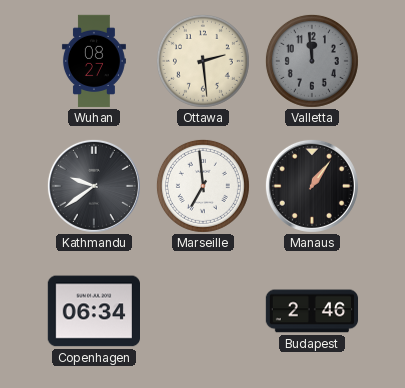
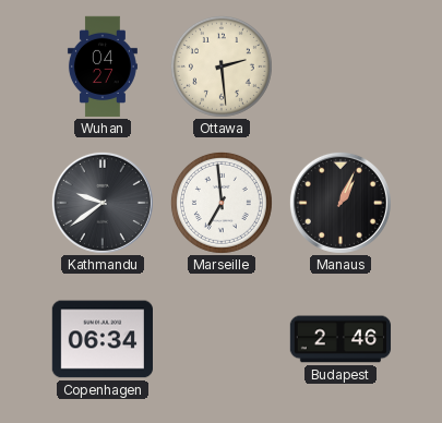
Wuhan: 08:27 -> 04:27 (103, 67)
Valletta: 11:59 -> none (312, 61)
Manaus: 1:06 -> 1:04 (341, 203)
